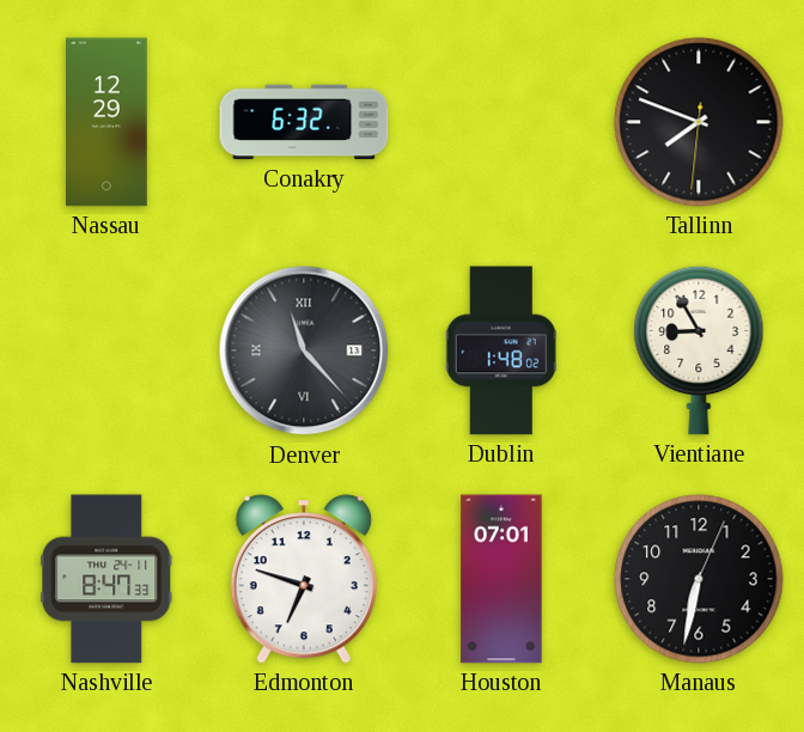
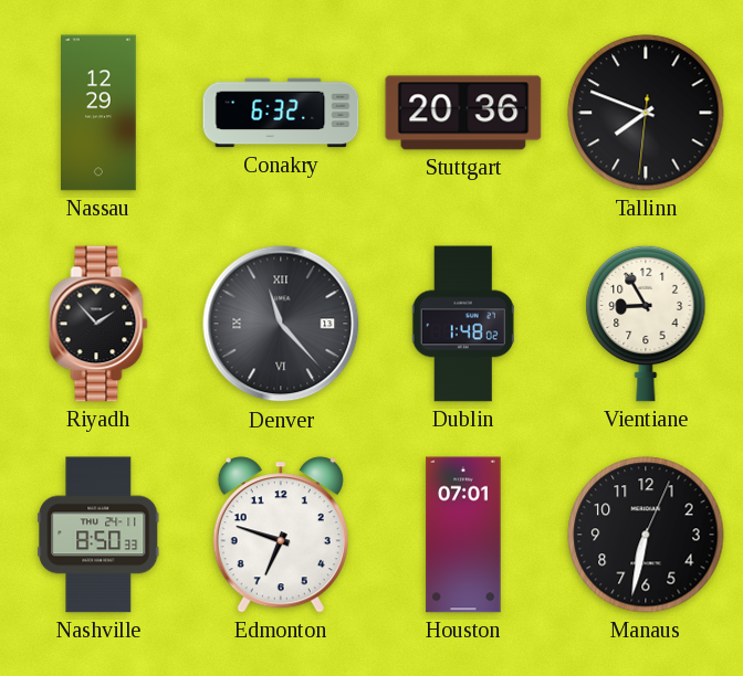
Stuttgart: none -> 20:36 (463, 113)
Riyadh: none -> 1:53 (98, 324)
Nashville: 8:47 -> 8:50 (98, 535)
